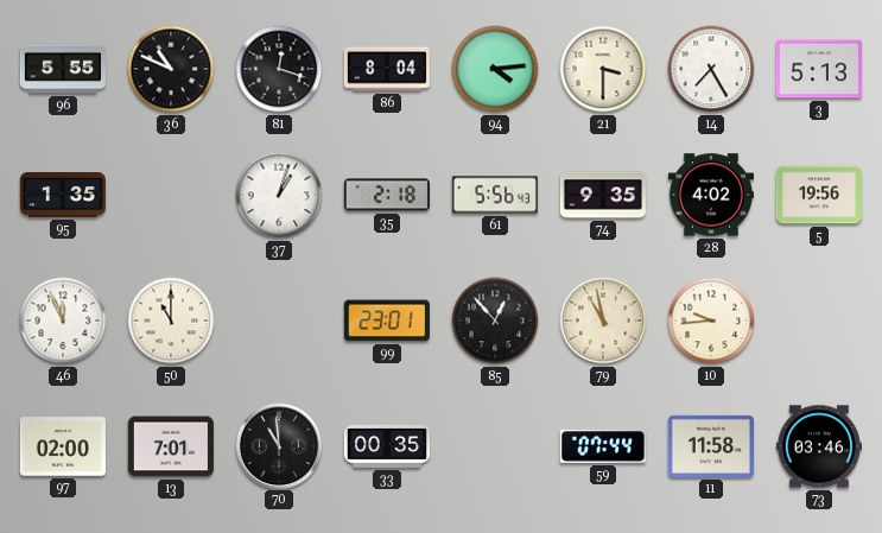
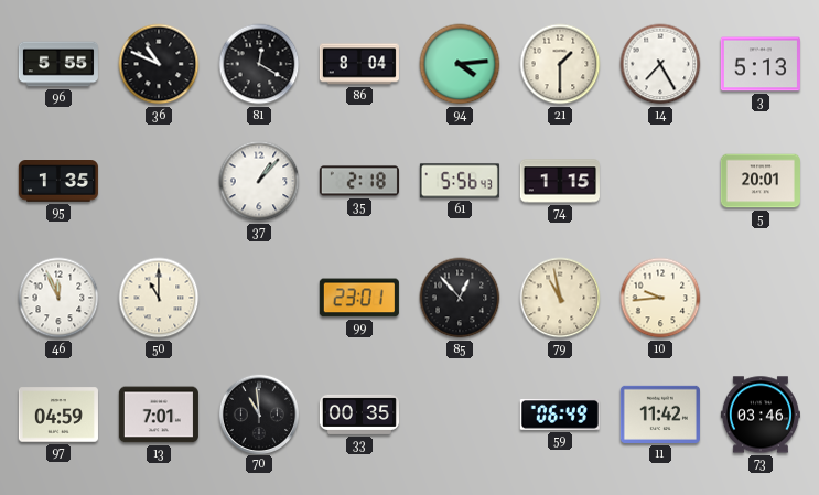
81: 12:18 -> 12:20 (259, 64)
21: 3:30 -> 1:30 (560, 64)
37: 1:03 -> 1:07 (259, 181)
74: 9:35 -> 1:15 (560, 181)
28: 4:02 -> none (711, 195)
5: 19:56 -> 20:01 (761, 181)
97: 02:00 -> 04:59 (58, 415)
59: 07:44 -> 06:49 (560, 416)
11: 11:58 -> 11:42 (660, 415)
